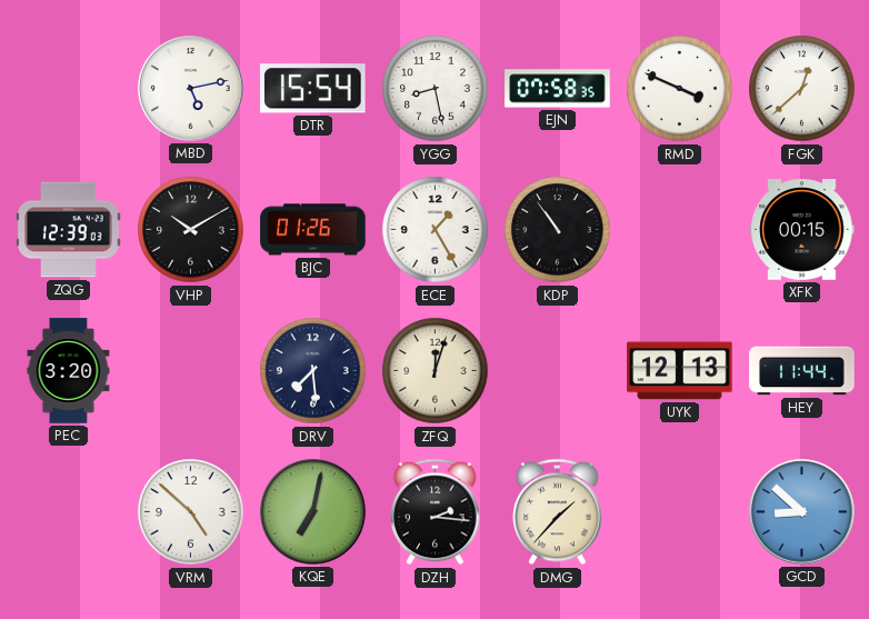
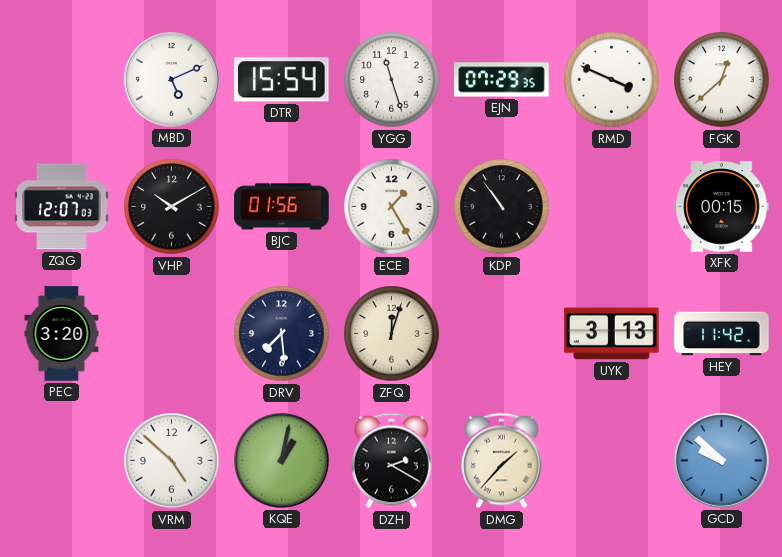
MBD: 5:13 -> 5:11 (172, 80)
YGG: 8:28 -> 11:27 (392, 80)
EJN: 07:58 -> 07:29 (502, 80)
ZQG: 12:39 -> 12:07 (62, 207)
BJC: 01:26 -> 01:56 (282, 207)
UYK: 12:13 -> 3:13 (612, 334)
HEY: 11:44 -> 11:42 (722, 334)
KQE: 7:02 -> 1:02 (282, 461)
DZH: 2:16 -> 2:20 (392, 461)
GCD: 8:52 -> 9:52 (722, 461)
